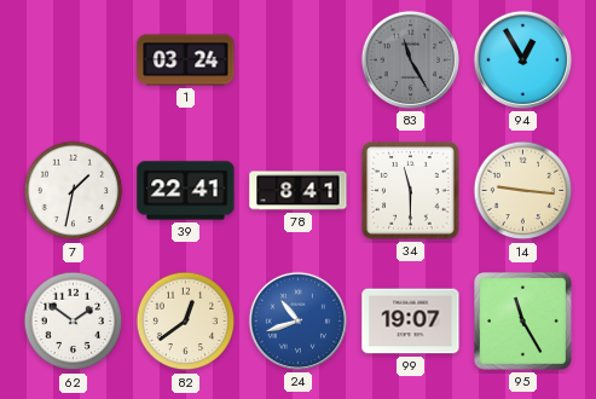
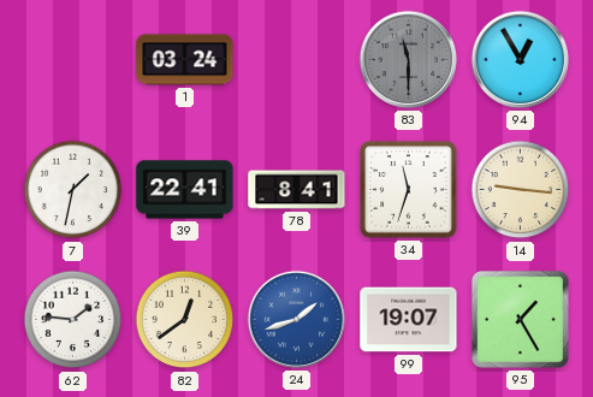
83: 11:25 -> 11:30 (408, 59)
34: 11:30 -> 11:33 (409, 190)
62: 1:51 -> 1:46 (73, 320)
24: 10:42 -> 1:42 (296, 319)
95: 11:25 -> 1:25 (520, 319)
